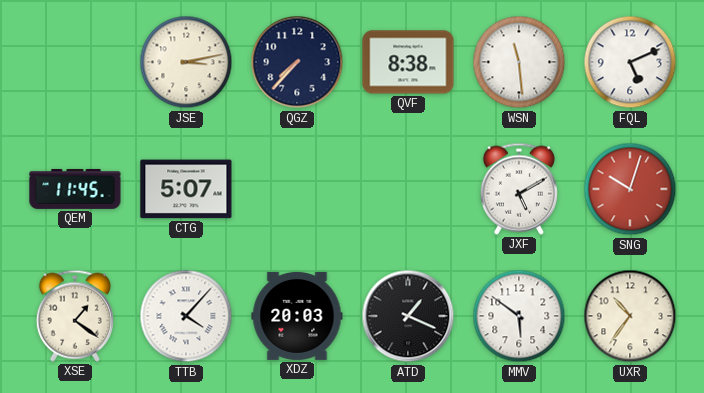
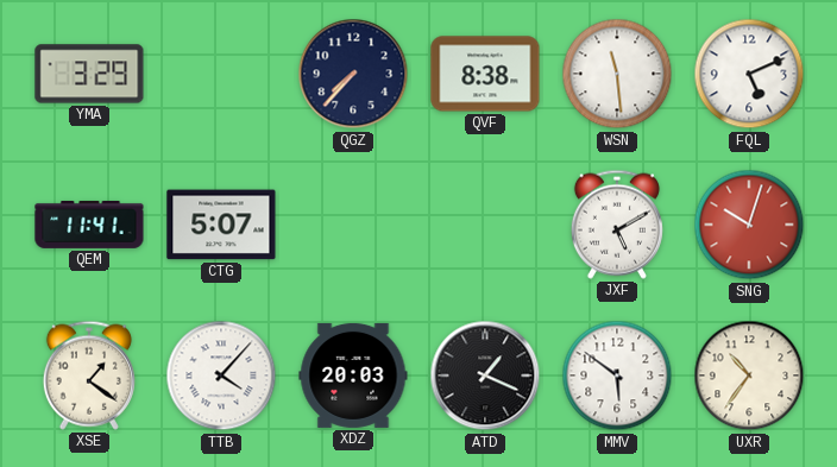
YMA: none -> 3:29 (89, 74)
JSE: 3:13 -> none (186, 62)
QEM: 11:45 -> 11:41 (89, 225)
